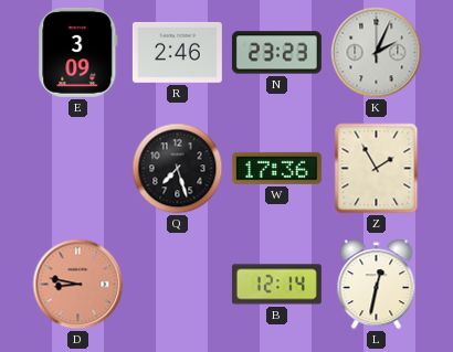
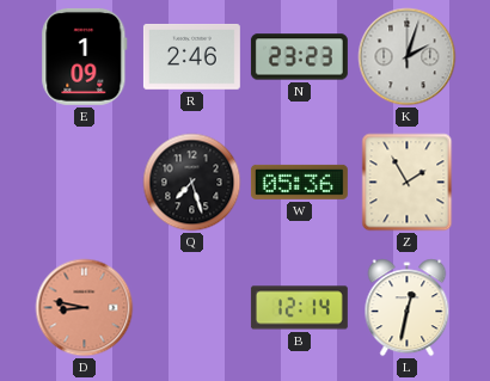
E: 3:09 -> 1:09 (85, 56)
K: 2:04 -> 2:03 (408, 57)
W: 17:36 -> 05:36 (299, 182)
